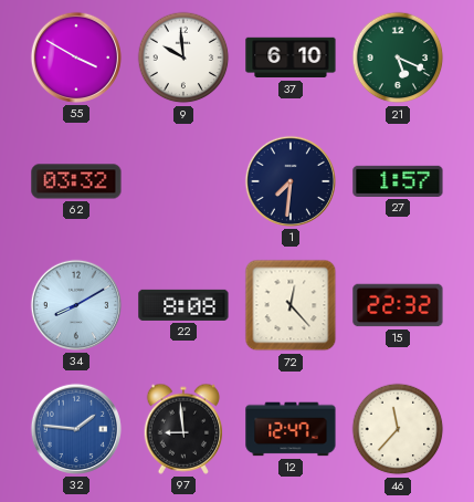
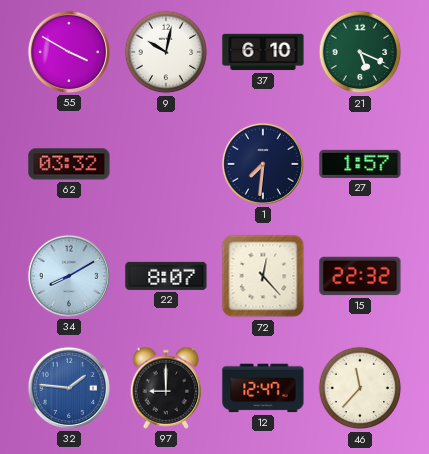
9: 9:59 -> 10:02 (166, 52)
22: 8:08 -> 8:07 (166, 276)
97: 8:59 -> 9:00 (166, 388)
